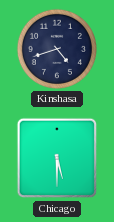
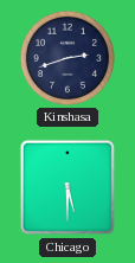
Kinshasa: 4:42 -> 2:42 (67, 58)
